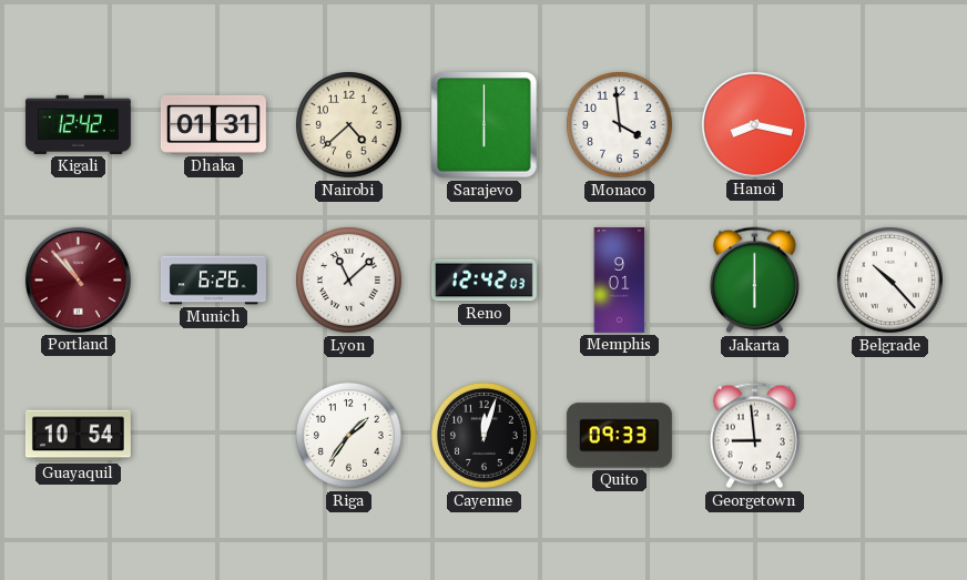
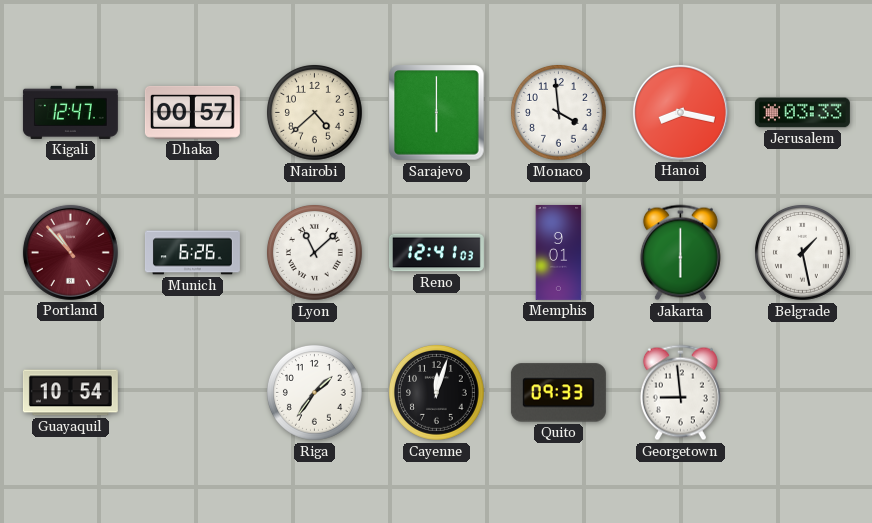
Kigali: 12:42 -> 12:47 (70, 112)
Dhaka: 01:31 -> 00:57 (192, 112)
Jerusalem: none -> 03:33 (802, 113)
Reno: 12:42 -> 12:41 (436, 253)
Belgrade: 10:23 -> 1:28 (803, 253)
